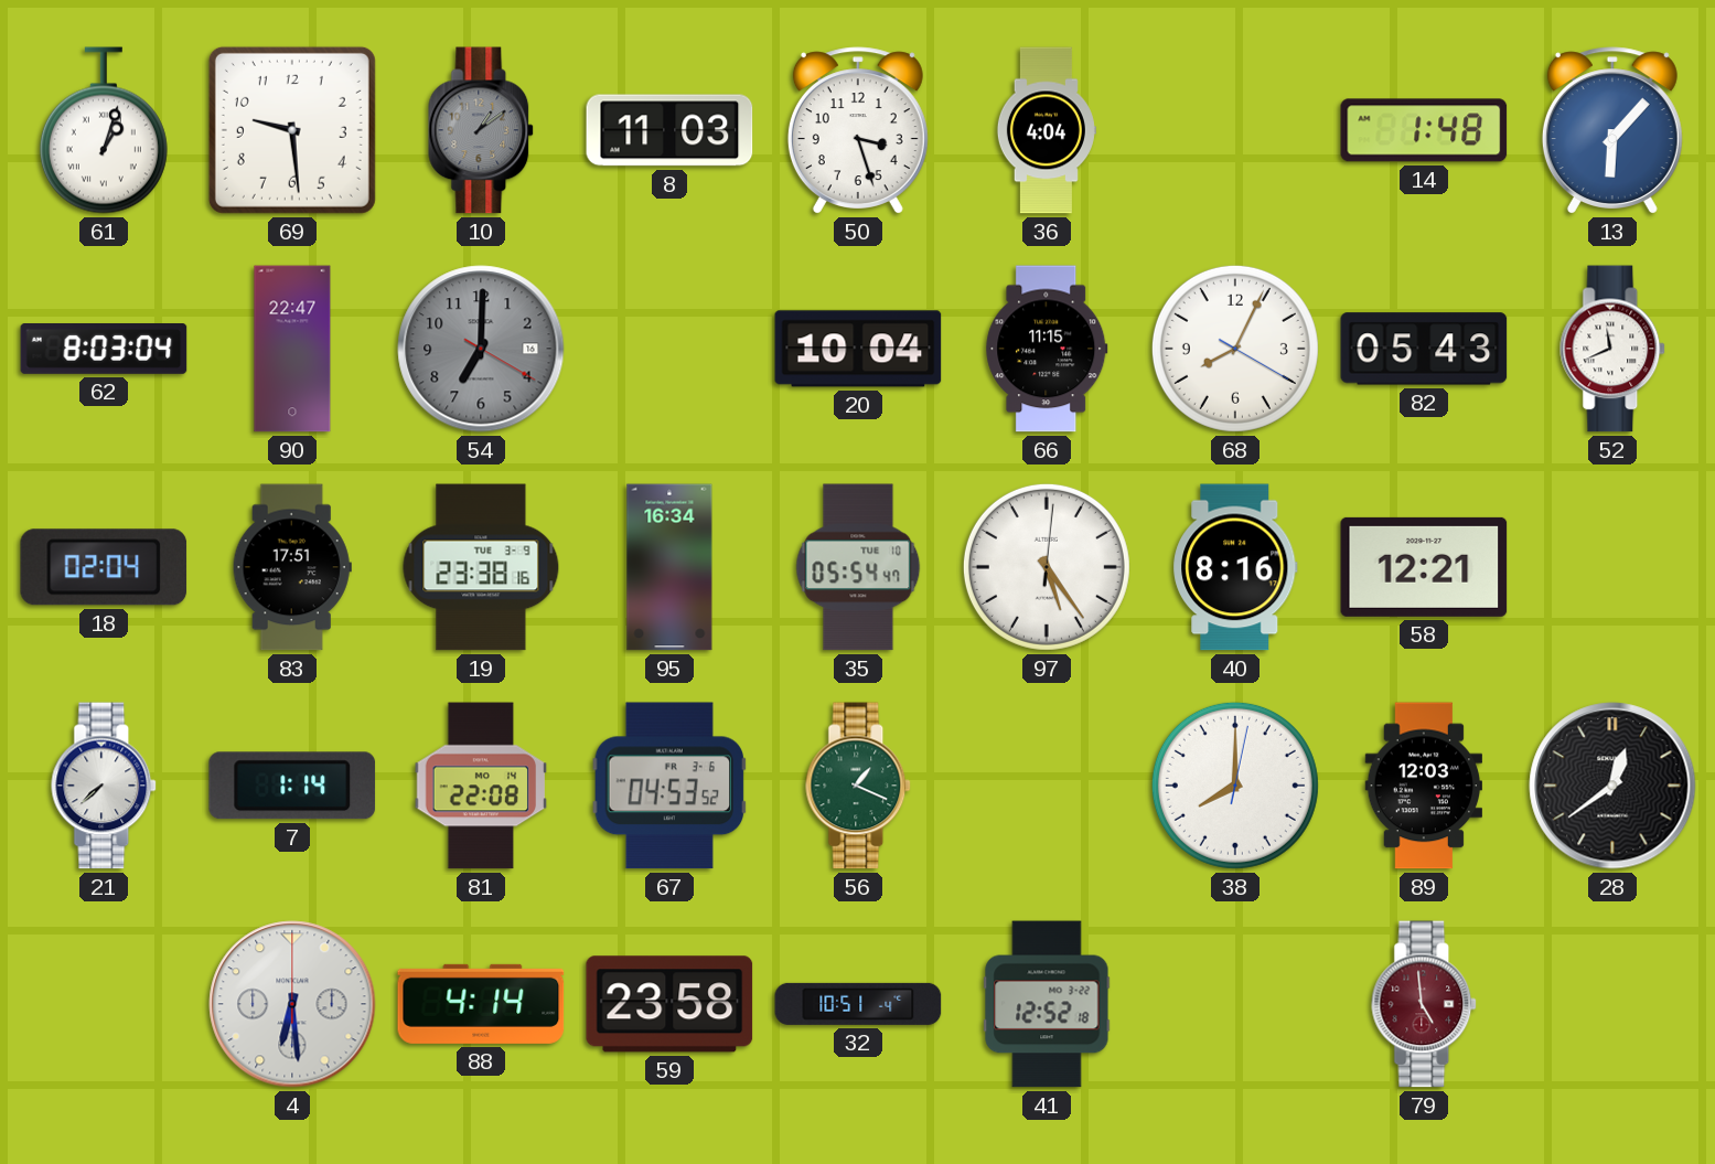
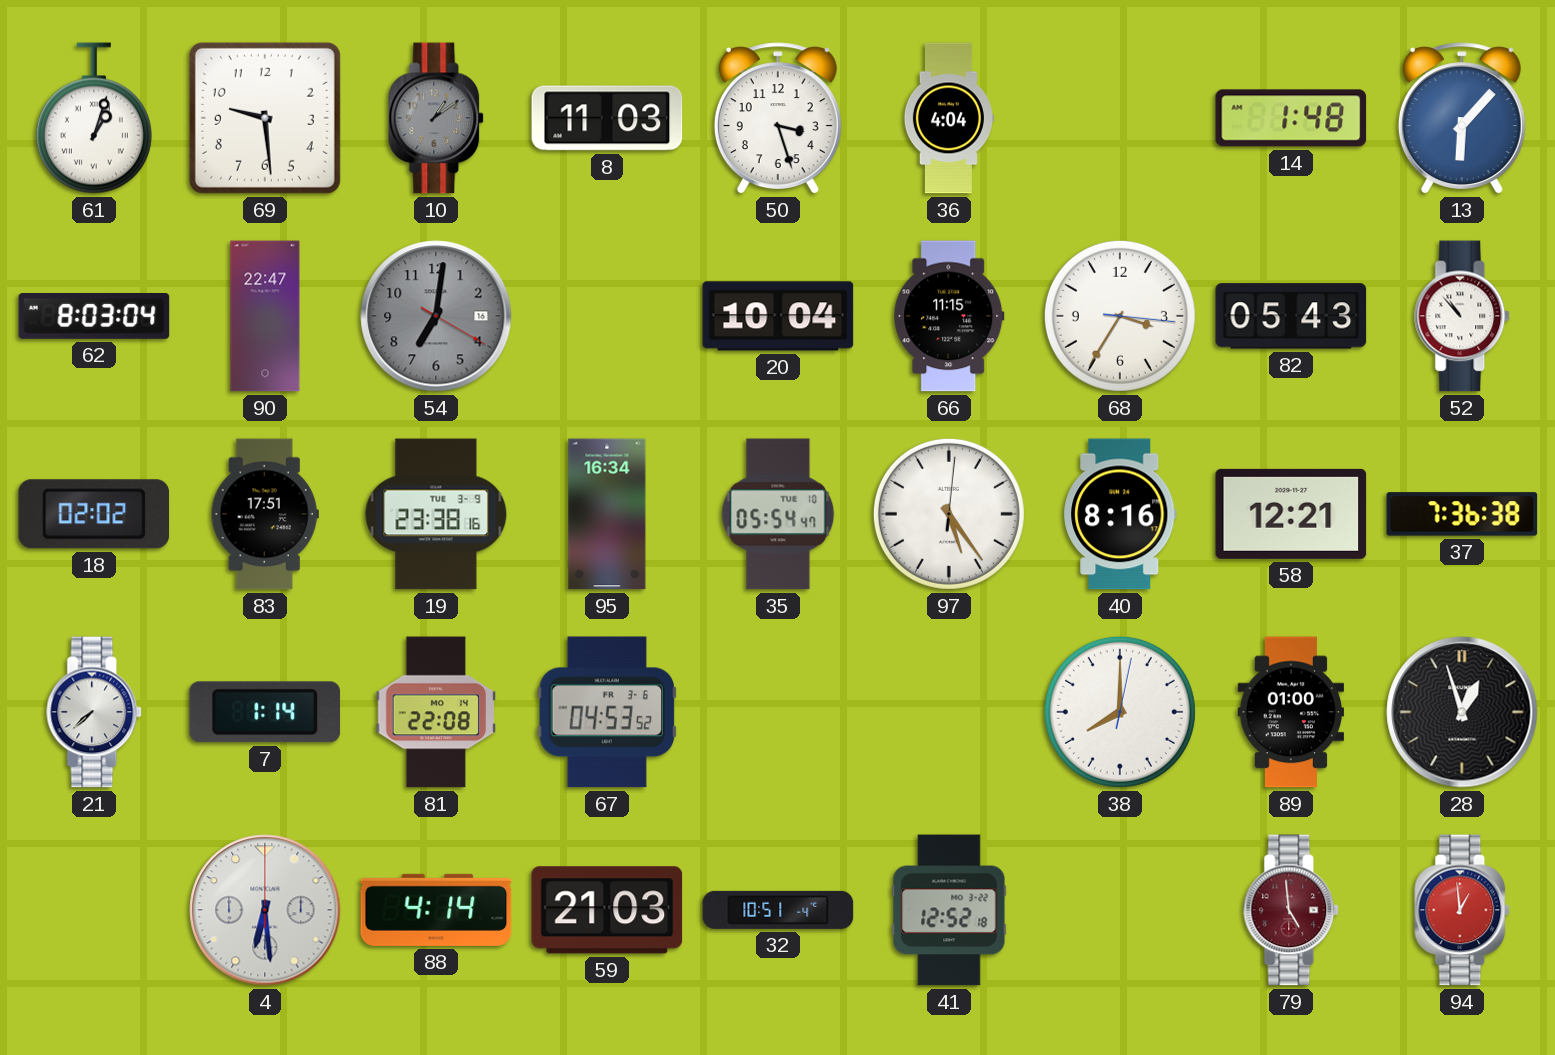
54: 7:00 -> 7:01 (436, 316)
68: 8:04 -> 3:35 (1120, 316)
52: 11:41 -> 10:53 (1463, 316)
18: 02:04 -> 02:02 (94, 514)
37: none -> 7:36 (1462, 514)
56: 1:19 -> none (859, 786)
89: 12:03 -> 01:00 (1290, 712)
28: 12:39 -> 12:57 (1462, 712)
59: 23:58 -> 21:03 (607, 910)
94: none -> 12:59 (1463, 910)
